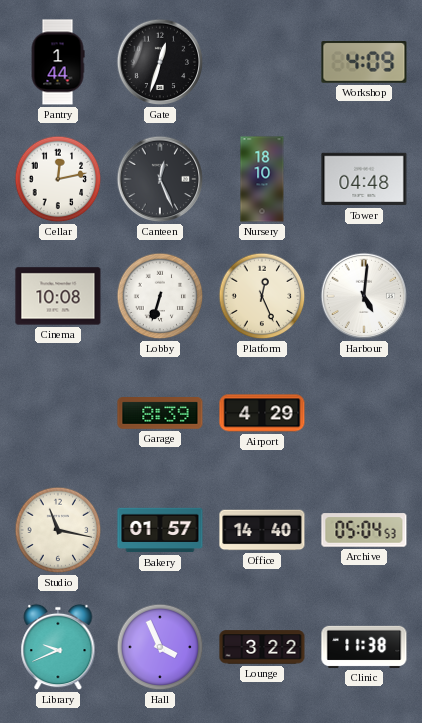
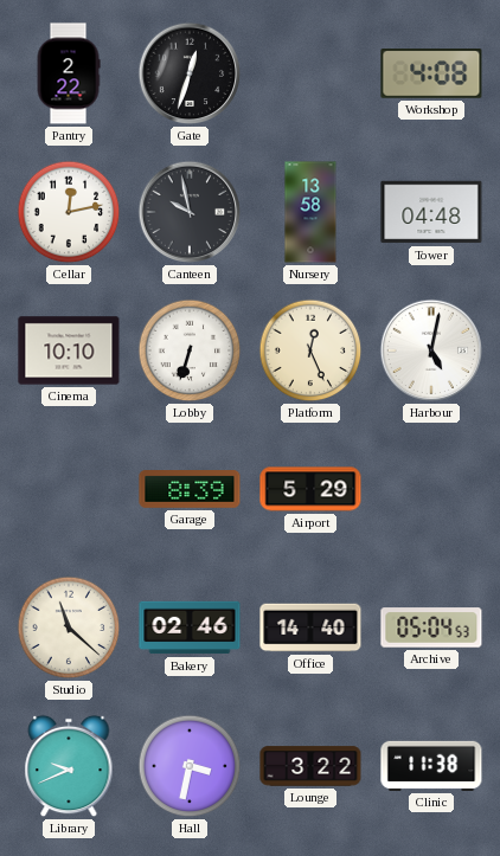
Pantry: 1:44 -> 2:22 (69, 73)
Workshop: 4:09 -> 4:08 (431, 73)
Canteen: 12:26 -> 9:58 (190, 212)
Nursery: 18:10 -> 13:58 (310, 212)
Cinema: 10:08 -> 10:10 (69, 350)
Harbour: 5:01 -> 5:02 (431, 350)
Airport: 4:29 -> 5:29 (310, 489)
Studio: 11:17 -> 11:22 (69, 627)
Bakery: 01:57 -> 02:46 (190, 627)
Hall: 3:56 -> 3:32 (190, 766)
